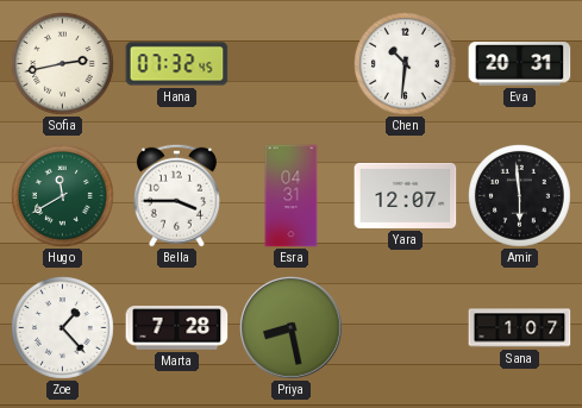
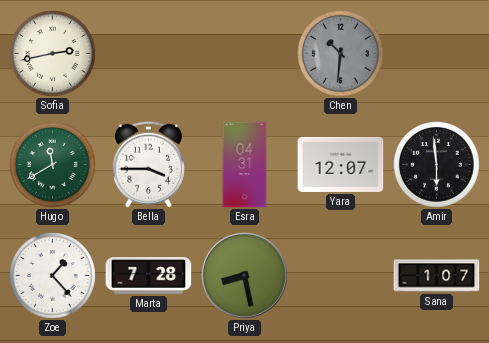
Hana: 07:32 -> none (177, 64)
Chen dial: white -> grey (341, 54)
Eva: 20:31 -> none (520, 64)
